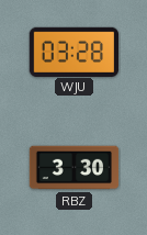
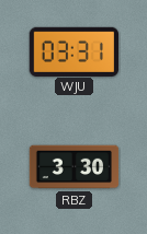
WJU: 03:28 -> 03:31 (73, 51)
